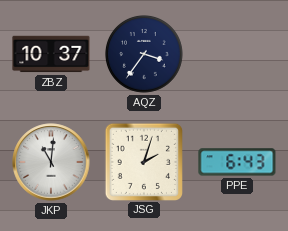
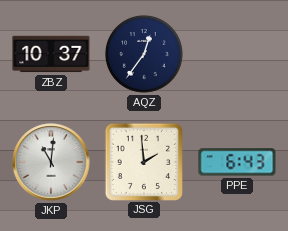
AQZ: 3:36 -> 12:36 (145, 55)
JSG: 2:03 -> 1:59 (143, 161)
